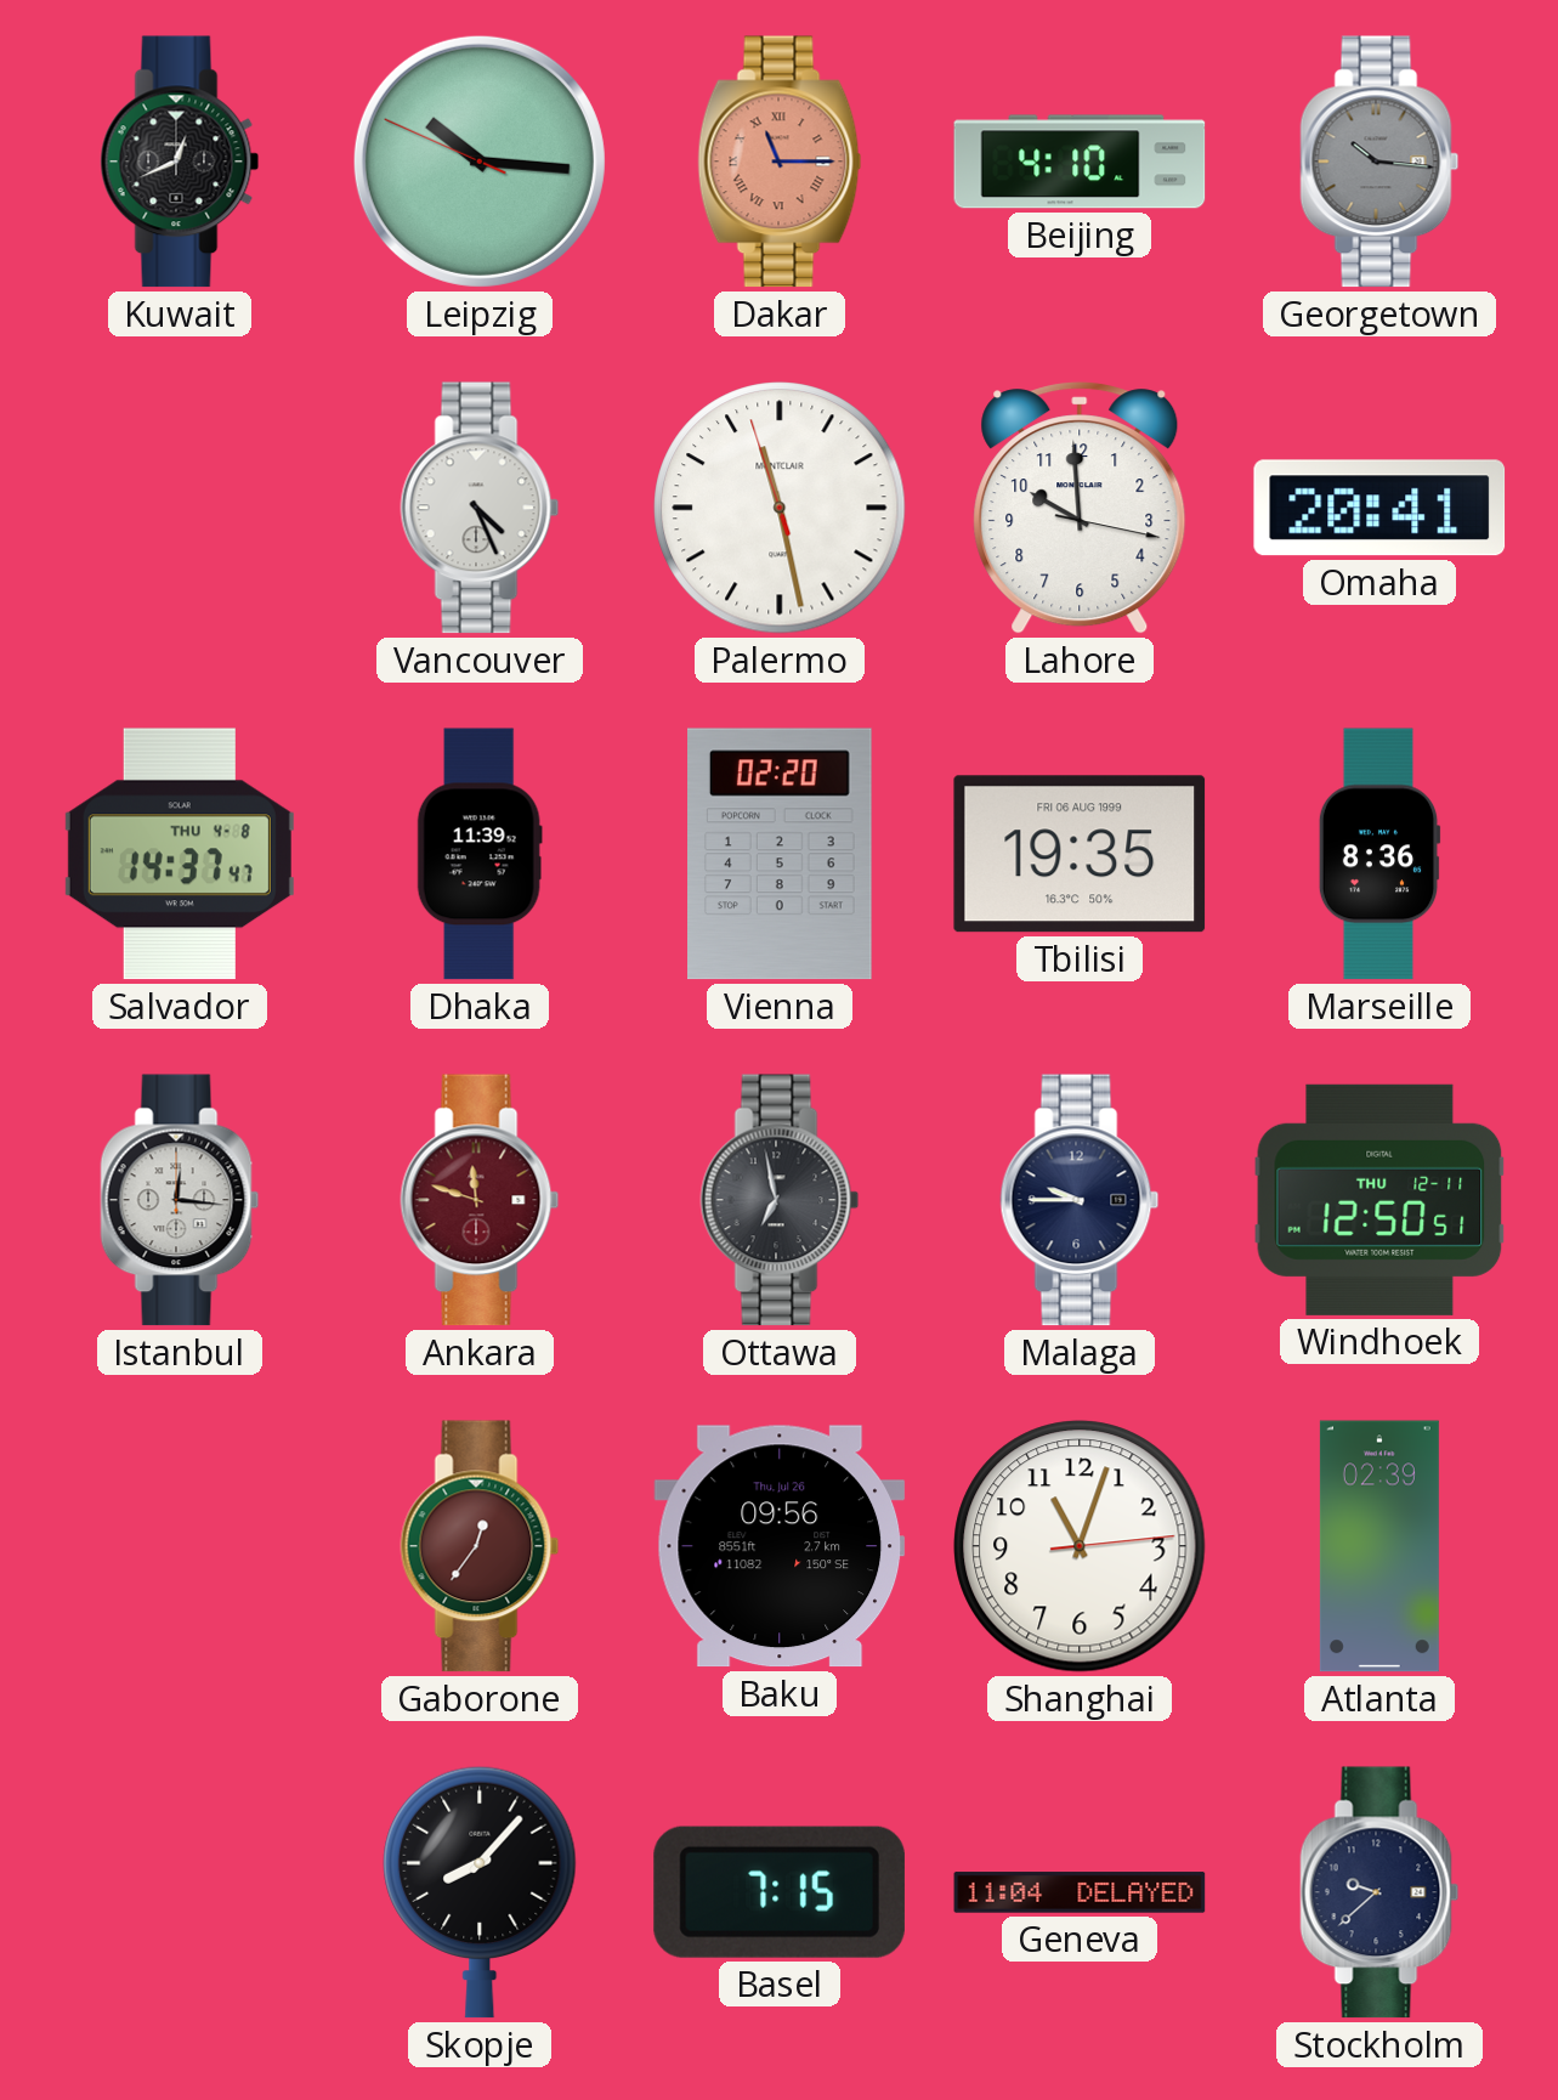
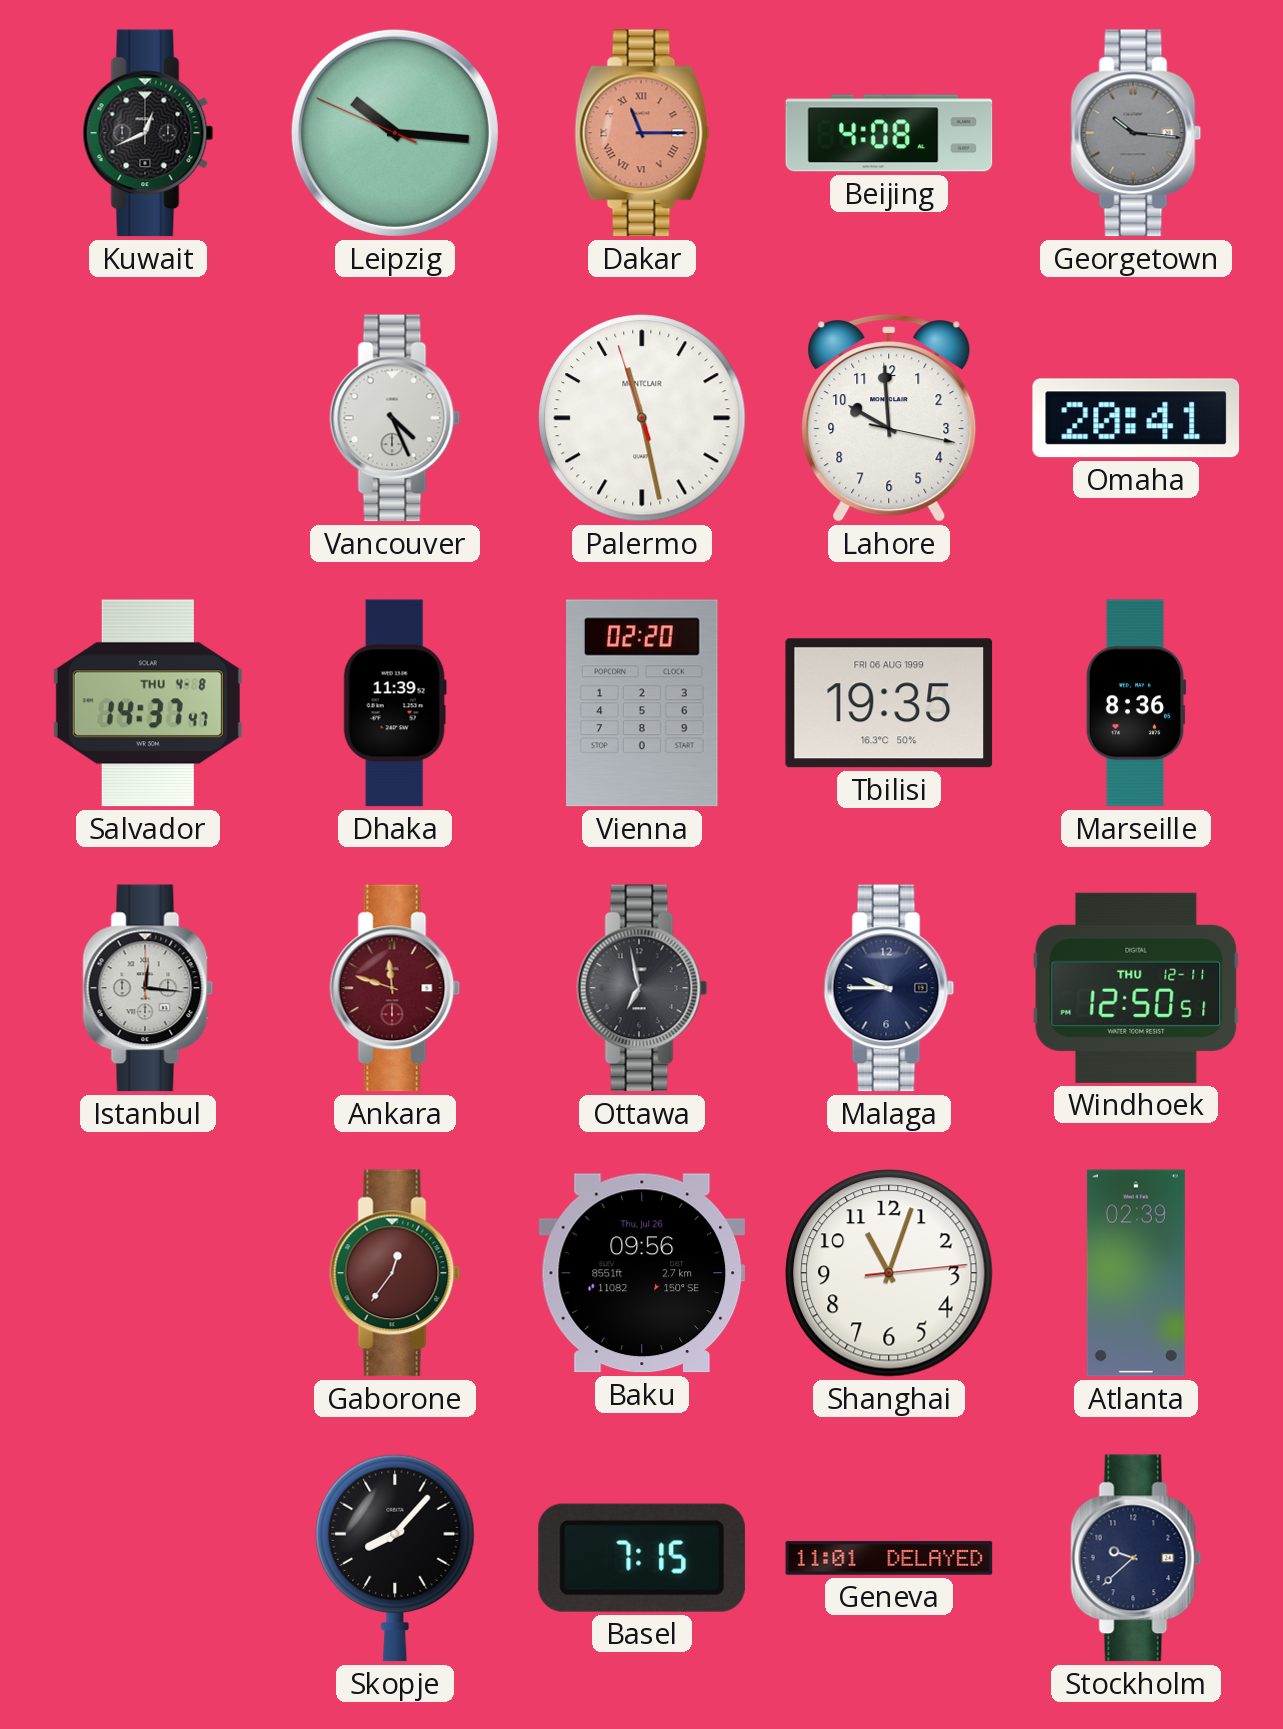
Beijing: 4:10 -> 4:08 (889, 133)
Geneva: 11:04 -> 11:01 (889, 1558)
